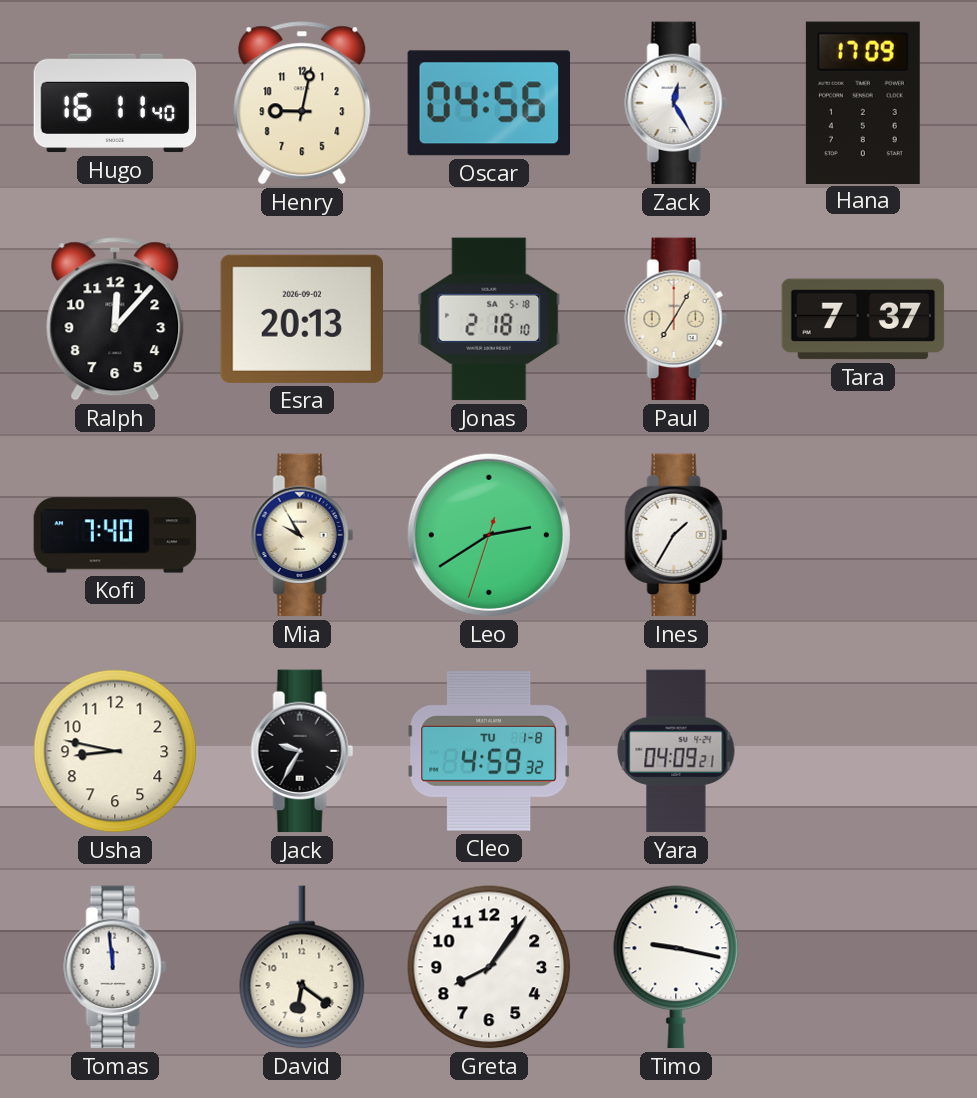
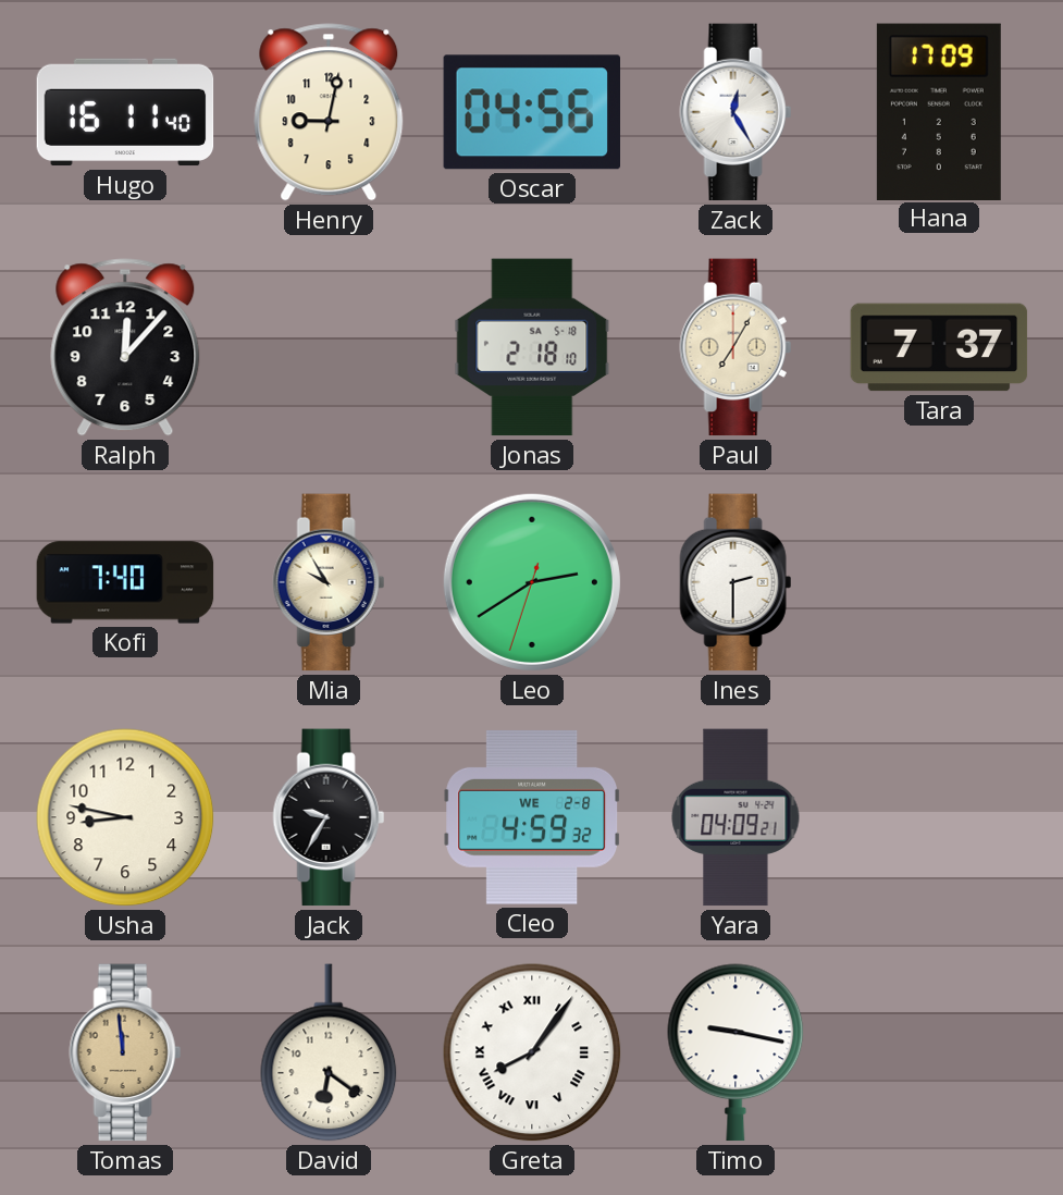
Esra: 20:13 -> none (301, 319)
Ines: 1:35 -> 2:30 (736, 582)
Cleo date: TU 1-8 -> WE 2-8 (531, 817)
Tomas dial: white -> champagne (125, 1052)
Greta numerals: Arabic -> Roman (532, 1052)
